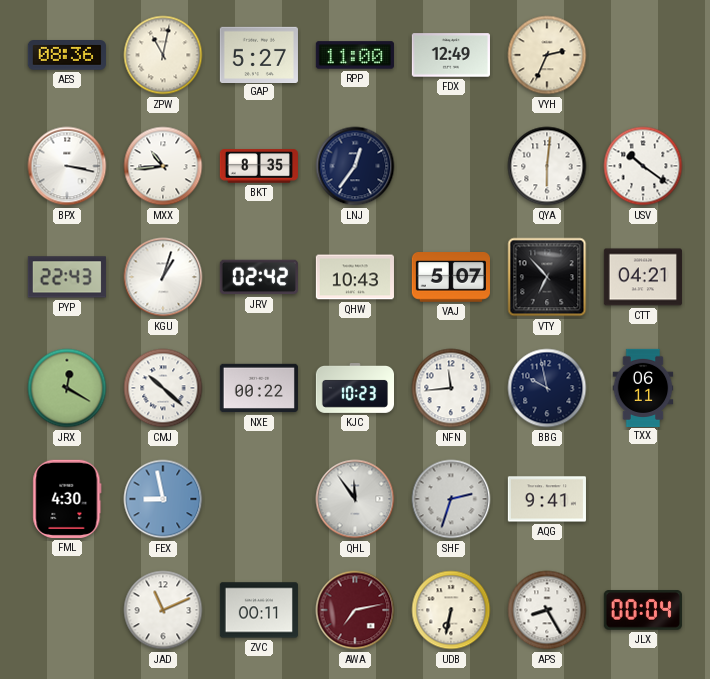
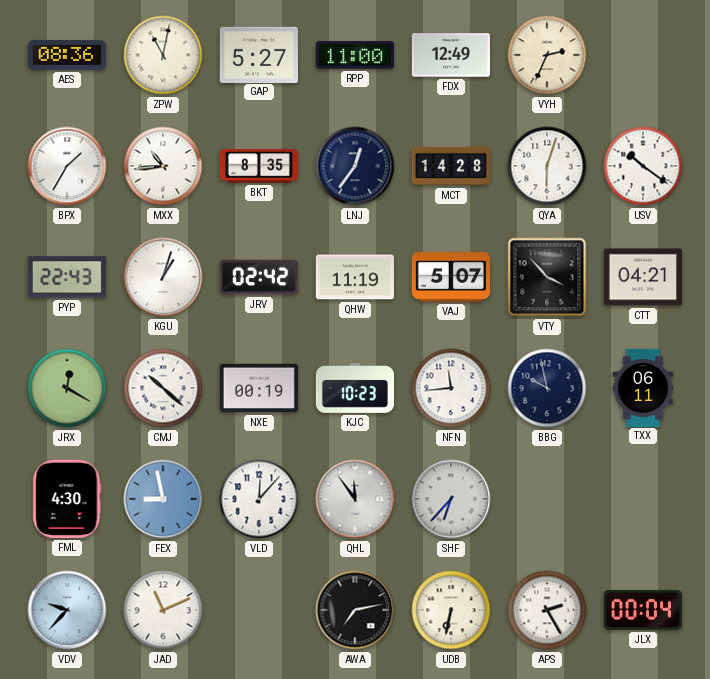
BPX: 3:17 -> 1:35 (67, 166)
MCT: none -> 14:28 (450, 166)
QYA: 6:01 -> 6:03 (547, 166)
QHW: 10:43 -> 11:19 (355, 277)
VTY: 6:53 -> 3:53 (547, 277)
NXE: 00:22 -> 00:19 (259, 388)
VLD: none -> 12:07 (259, 499)
SHF: 2:33 -> 6:37 (451, 499)
AQG: 9:41 -> none (547, 499)
VDV: none -> 9:37 (67, 610)
ZVC: 00:11 -> none (259, 610)
AWA dial: burgundy -> black (355, 610)
APS: 8:25 -> 2:25 (547, 610)
